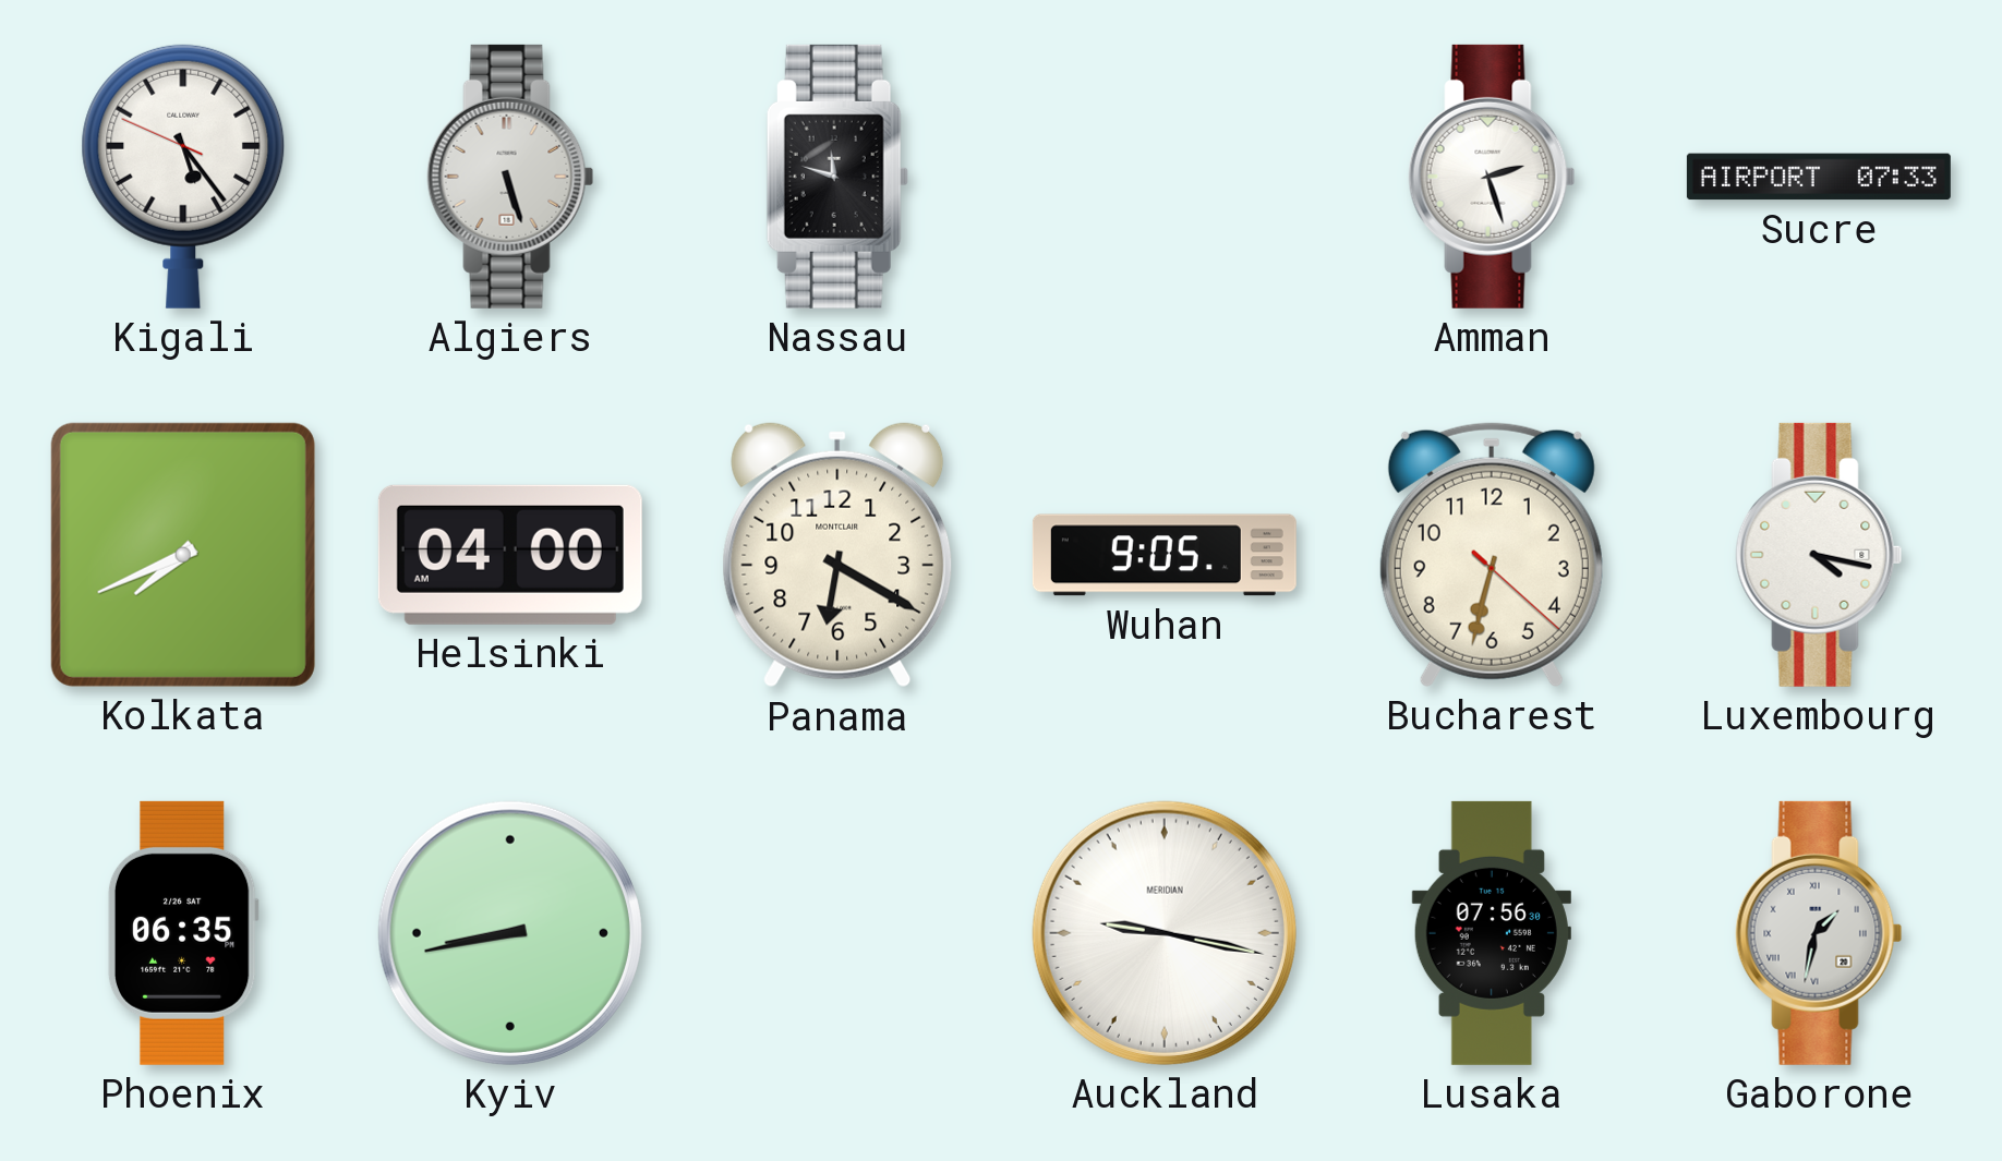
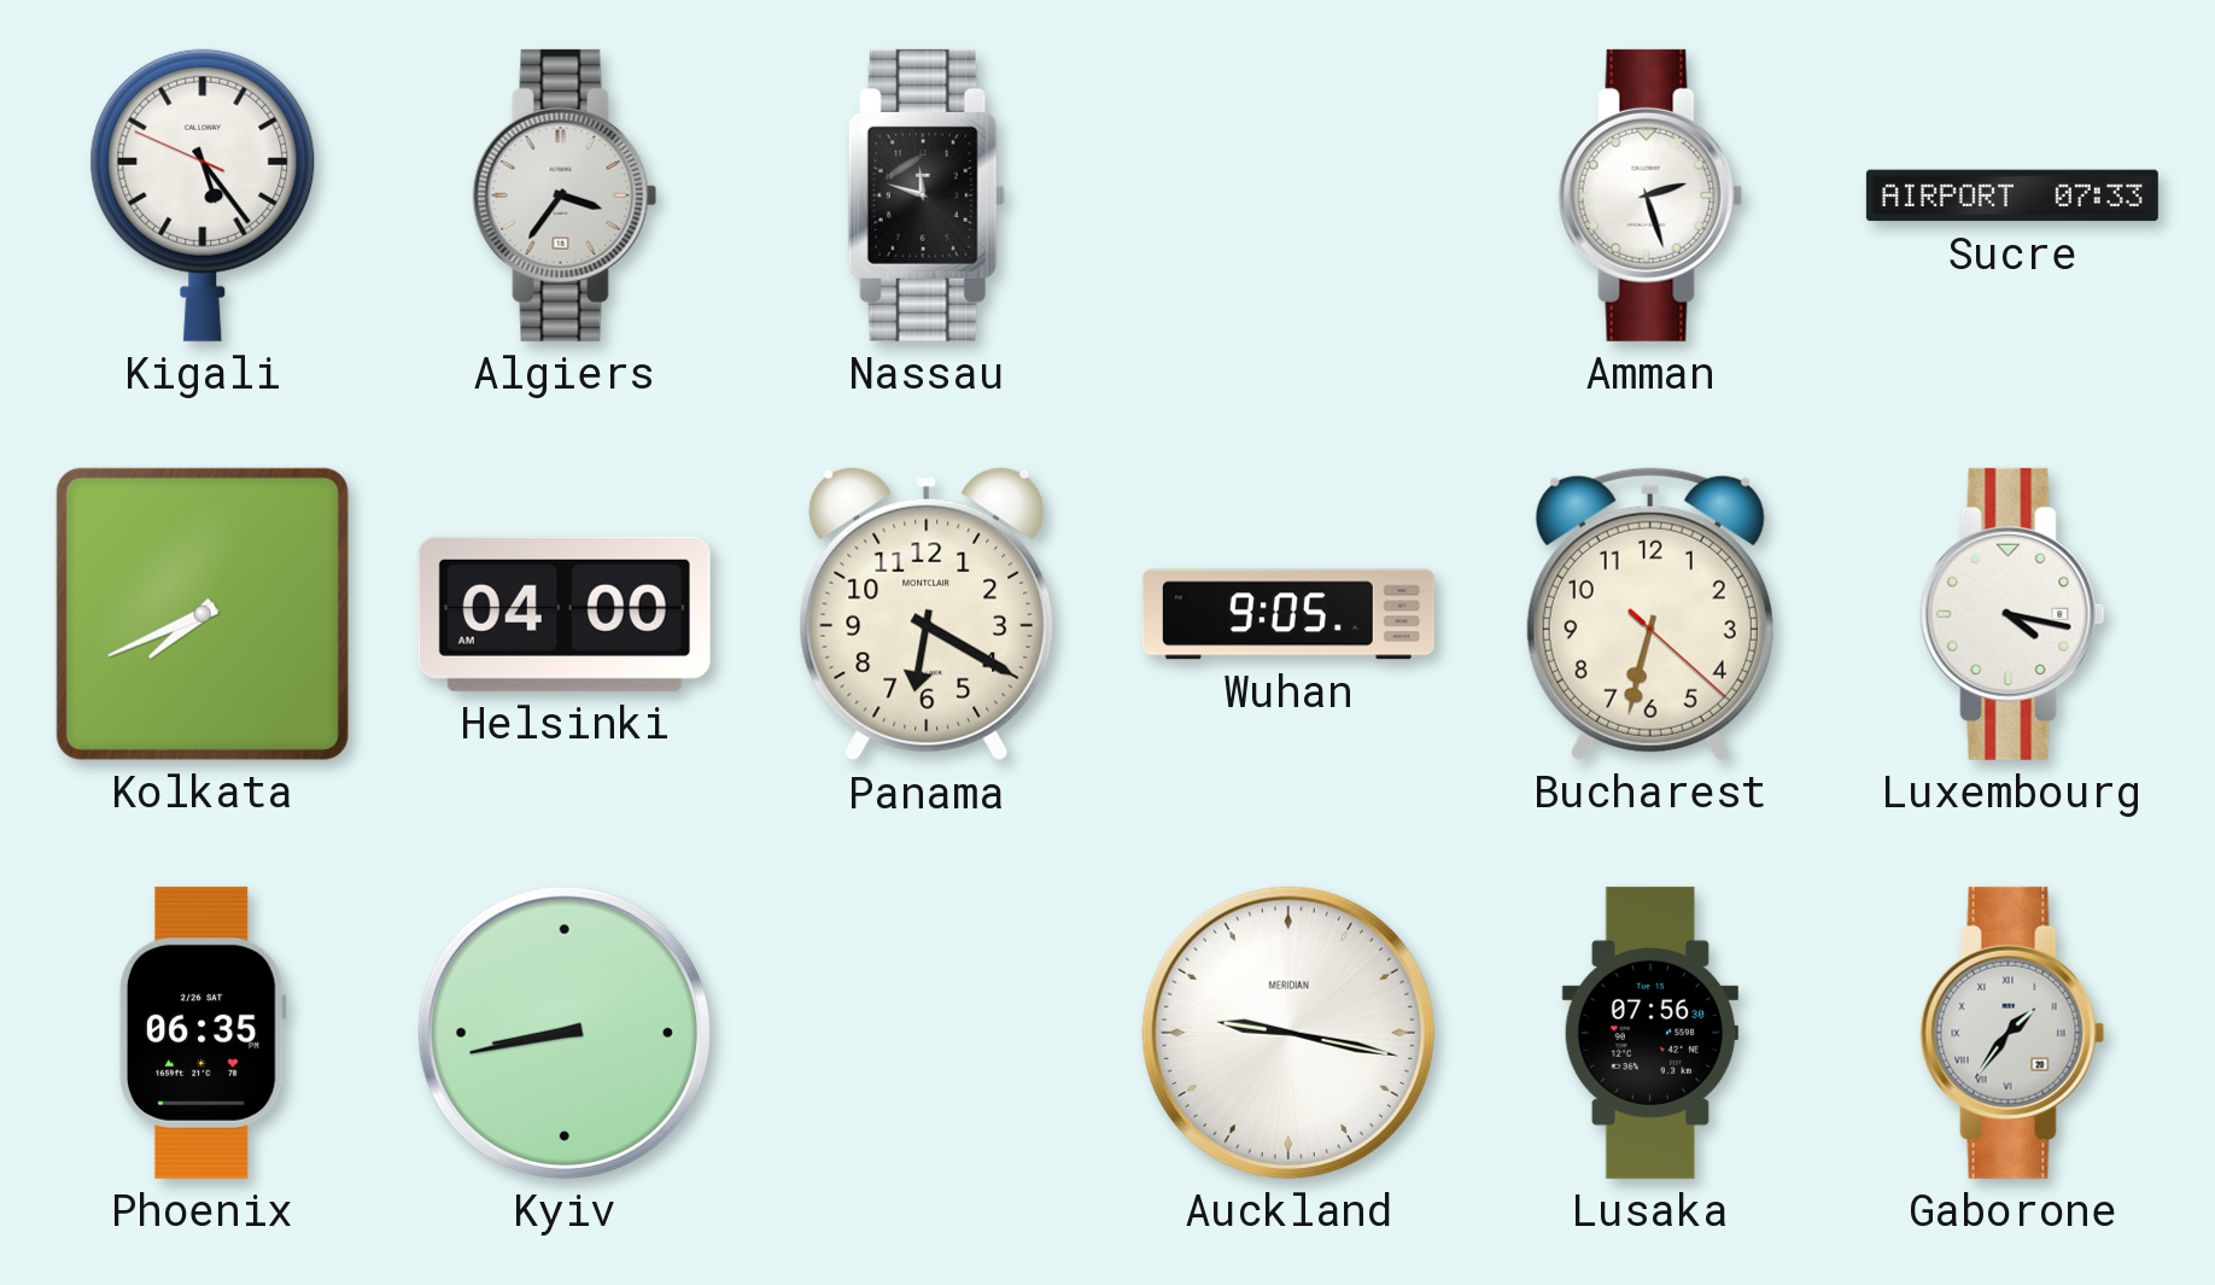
Algiers: 5:27 -> 3:36 (565, 195)
Gaborone: 1:32 -> 1:36 (2012, 1033)
